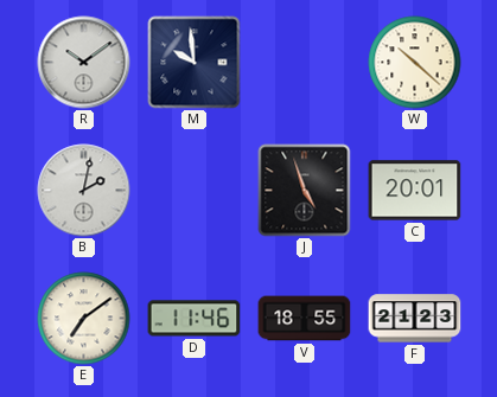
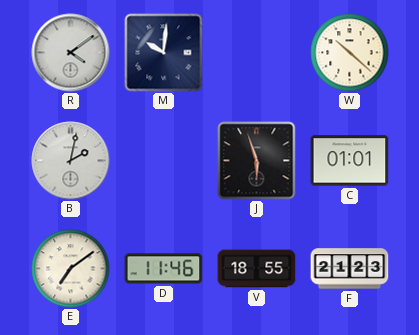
R: 10:09 -> 4:09 (71, 53)
M: 9:59 -> 10:01 (164, 53)
J: 4:57 -> 5:57 (257, 161)
C: 20:01 -> 01:01 (350, 161)
